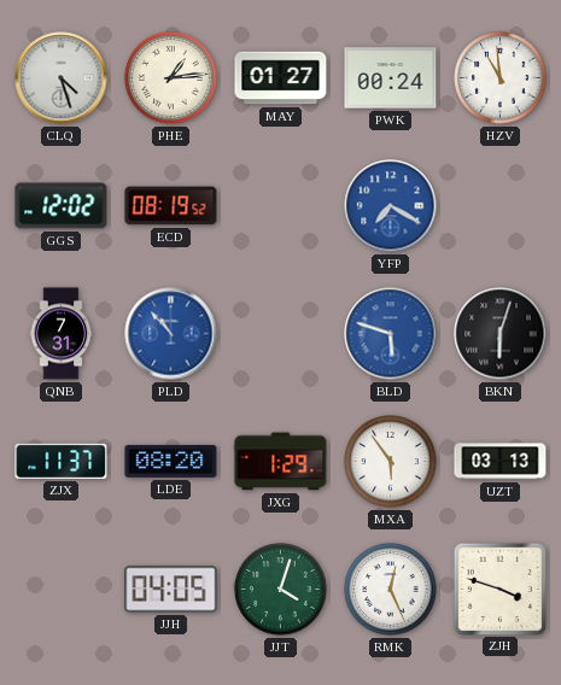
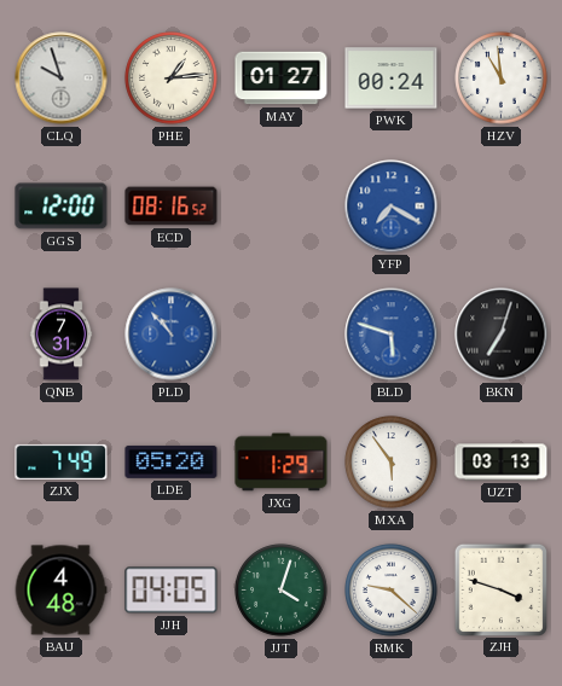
CLQ: 4:27 -> 9:57 (62, 79)
GGS: 12:02 -> 12:00 (62, 207)
ECD: 08:19 -> 08:16 (172, 207)
BKN: 6:03 -> 7:03 (502, 335)
ZJX: 11:37 -> 7:49 (62, 461)
LDE: 08:20 -> 05:20 (172, 461)
BAU: none -> 4:48 (60, 591)
RMK: 12:26 -> 9:22 (392, 591)
